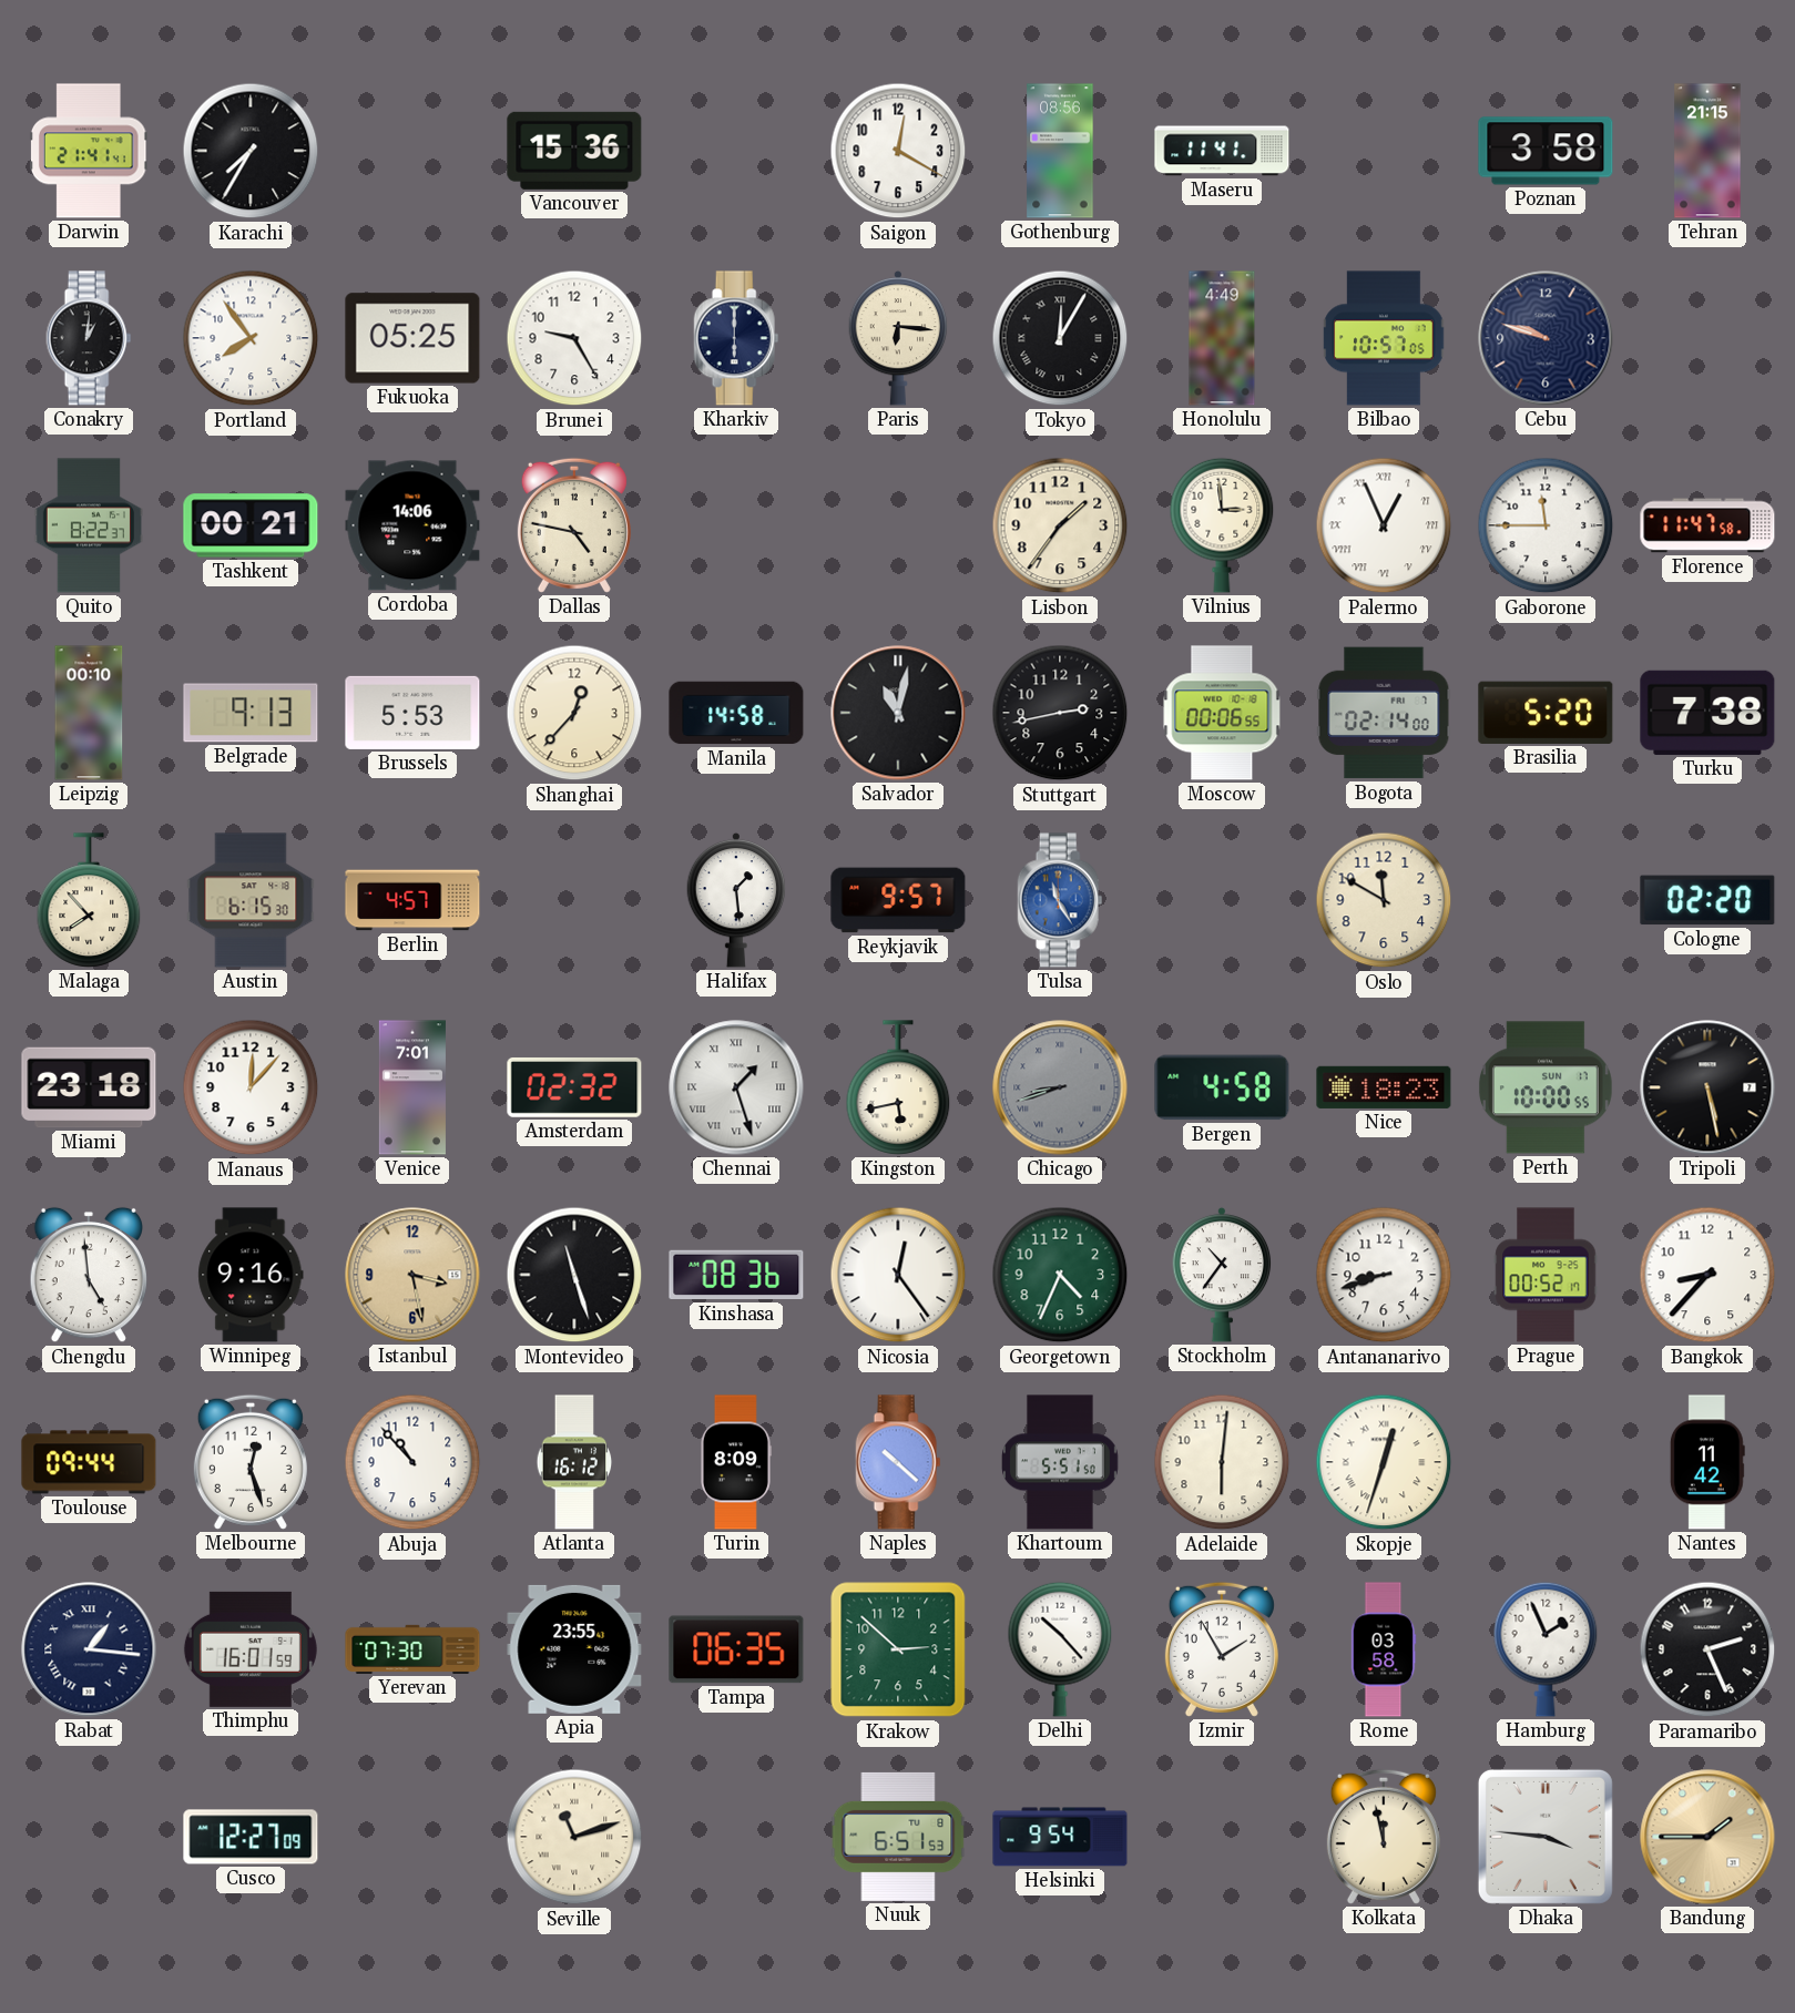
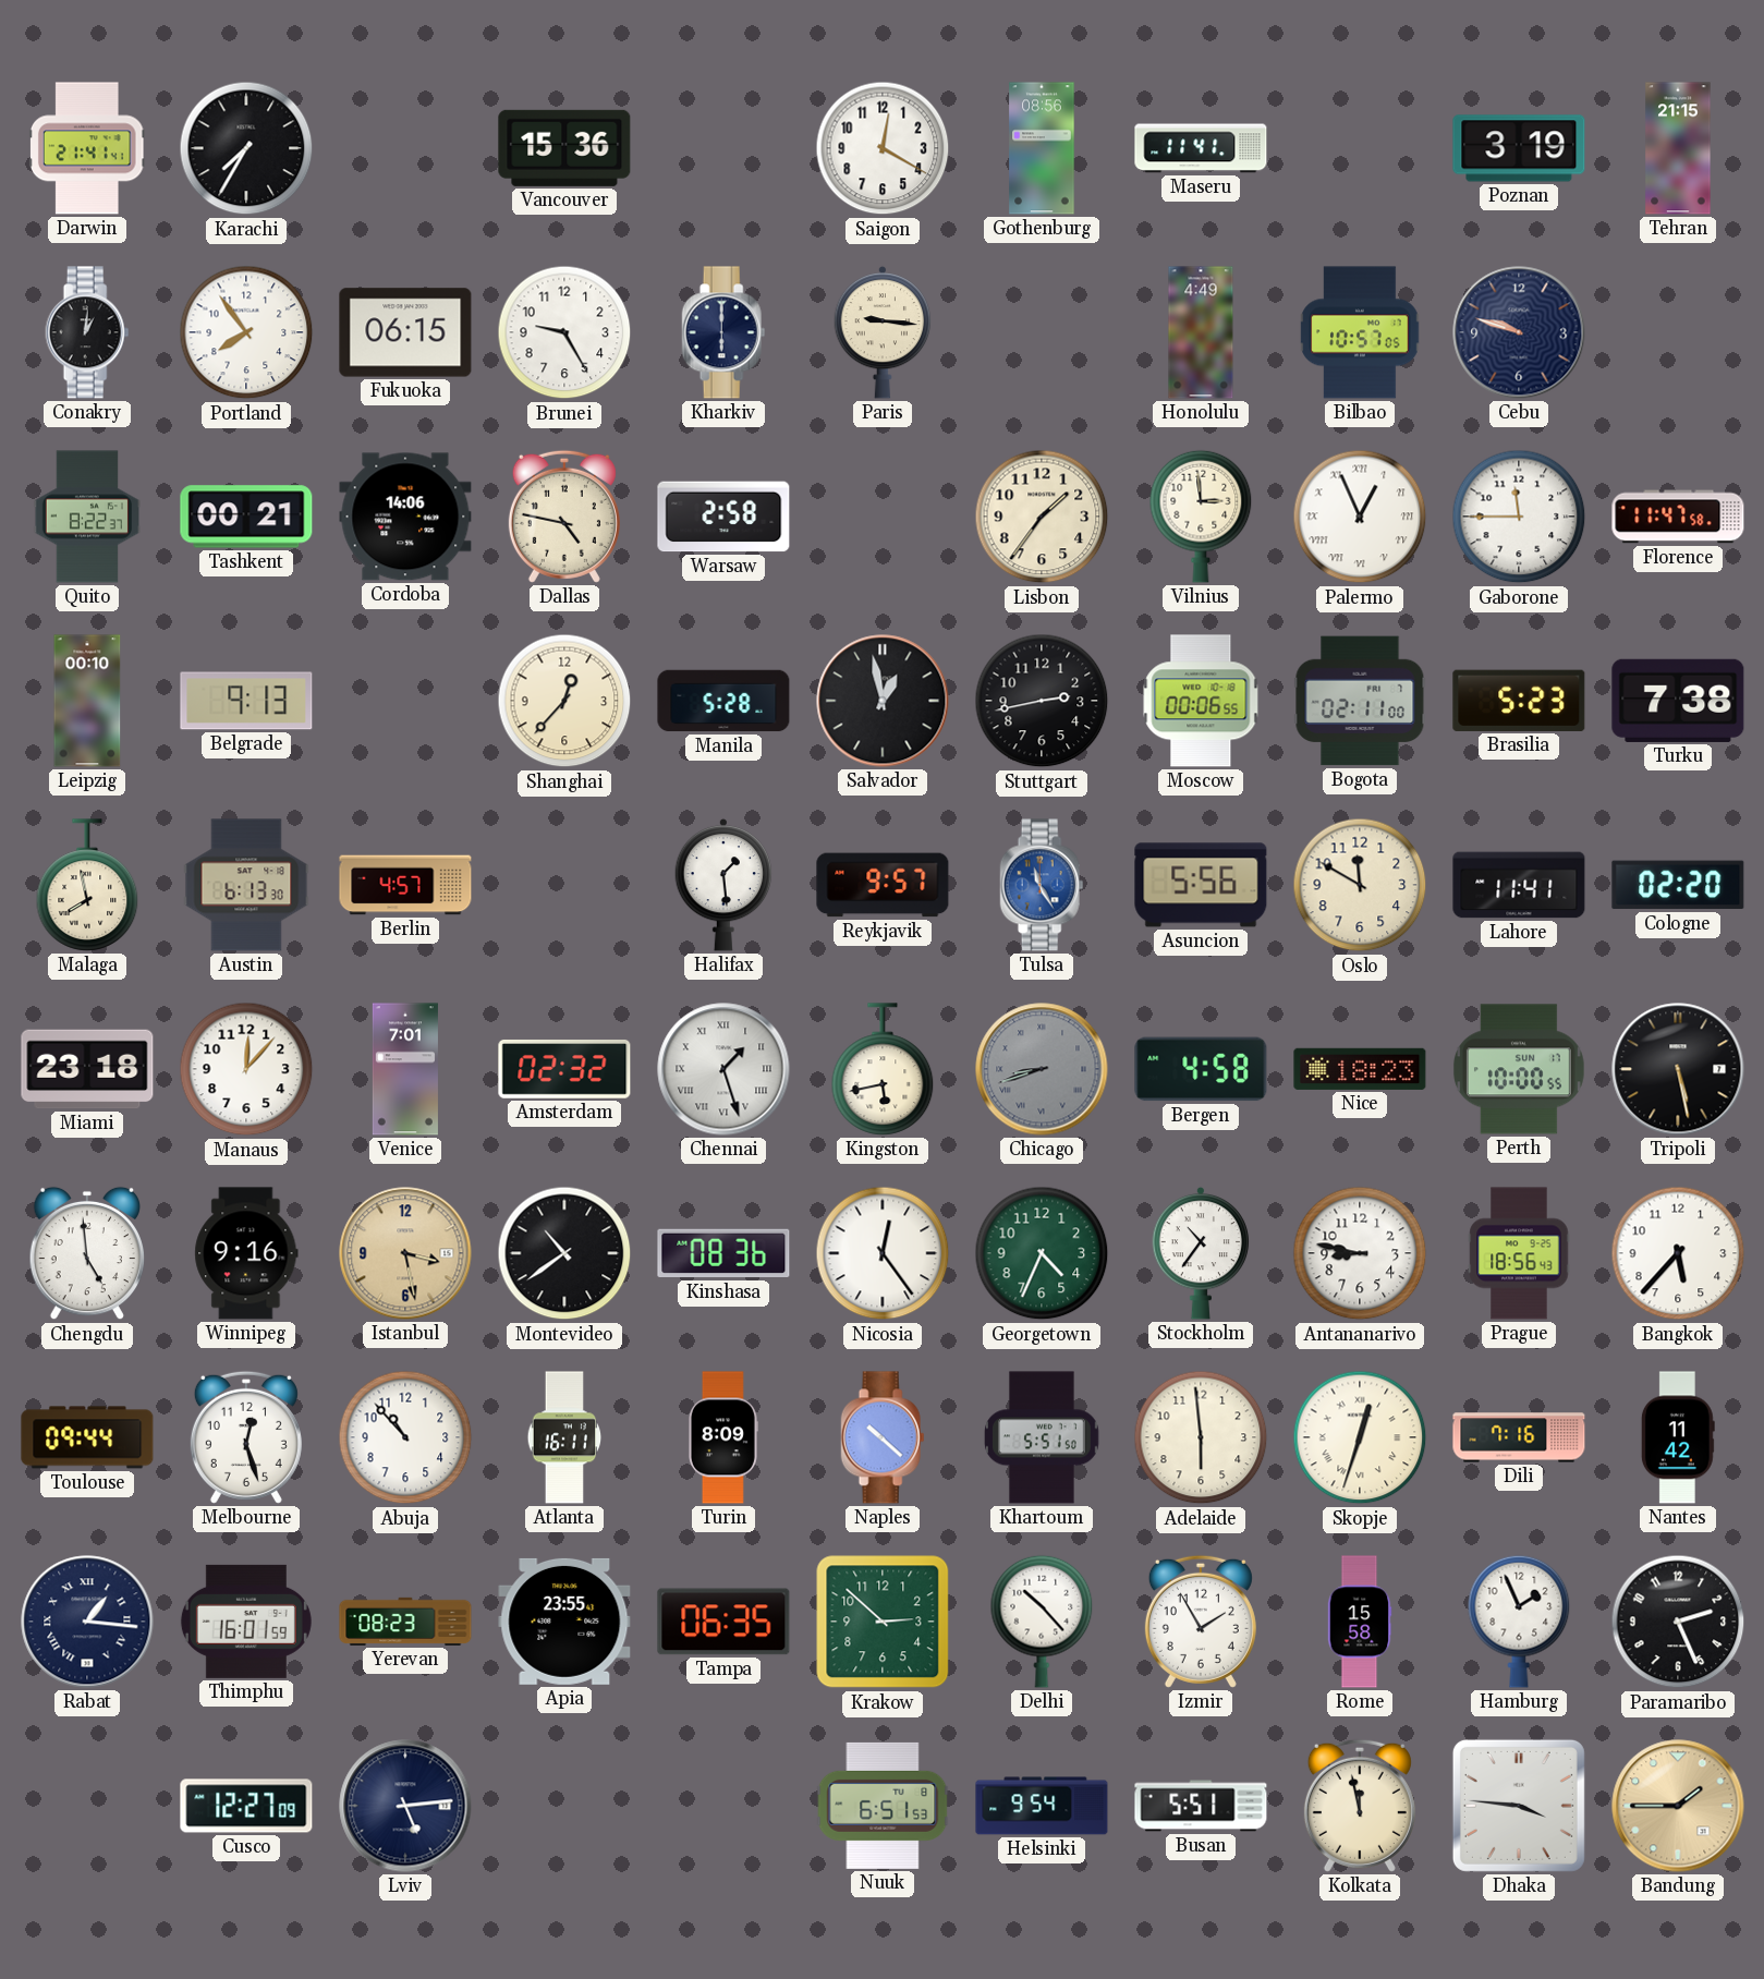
Poznan: 3:58 -> 3:19 (1519, 148)
Fukuoka: 05:25 -> 06:15 (405, 332)
Paris: 6:16 -> 9:16 (883, 332)
Tokyo: 12:05 -> none (1060, 338)
Warsaw: none -> 2:58 (723, 517)
Brussels: 5:53 -> none (412, 713)
Manila: 14:58 -> 5:28 (723, 701)
Salvador: 11:02 -> 12:58 (883, 701)
Bogota: 02:14 -> 02:11 (1360, 701)
Brasilia: 5:20 -> 5:23 (1519, 701)
Malaga: 7:53 -> 7:58 (87, 885)
Austin: 6:15 -> 6:13 (246, 885)
Asuncion: none -> 5:56 (1201, 885)
Lahore: none -> 11:41 (1519, 885)
Montevideo: 11:27 -> 10:39 (564, 1253)
Antananarivo: 8:42 -> 8:47 (1360, 1253)
Prague: 00:52 -> 18:56 (1519, 1253)
Bangkok: 8:37 -> 5:37 (1678, 1253)
Atlanta: 16:12 -> 16:11 (564, 1437)
Adelaide: 6:01 -> 5:59 (1201, 1437)
Dili: none -> 7:16 (1519, 1437)
Yerevan: 07:30 -> 08:23 (405, 1622)
Rome: 03:58 -> 15:58 (1360, 1622)
Lviv: none -> 5:14 (405, 1806)
Seville: 11:12 -> none (574, 1837)
Busan: none -> 5:51 (1201, 1806)
